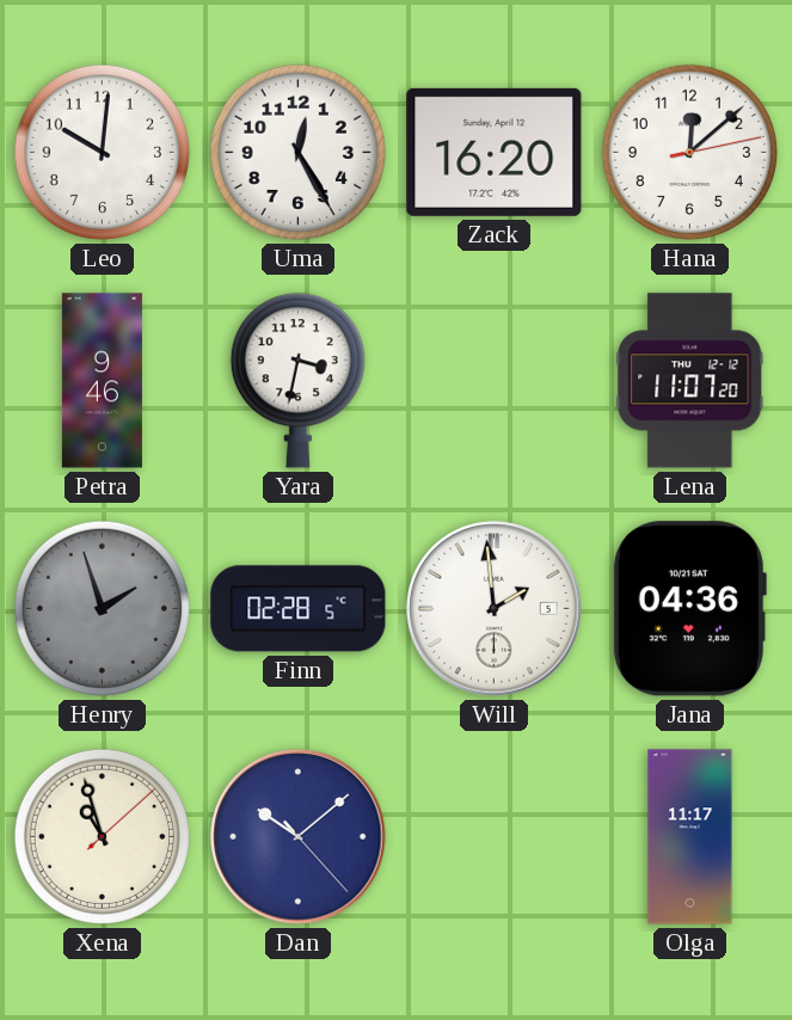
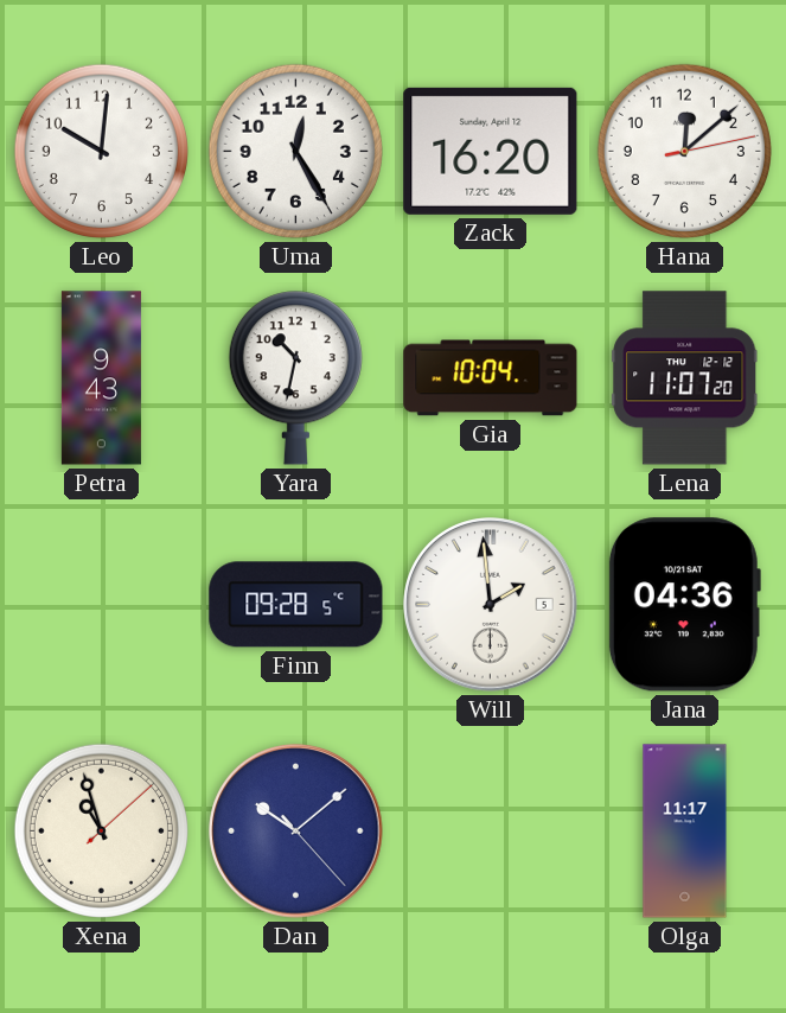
Petra: 9:46 -> 9:43 (101, 378)
Yara: 3:32 -> 10:32 (295, 378)
Gia: none -> 10:04 (491, 378)
Henry: 1:57 -> none (102, 608)
Finn: 02:28 -> 09:28 (296, 605)
